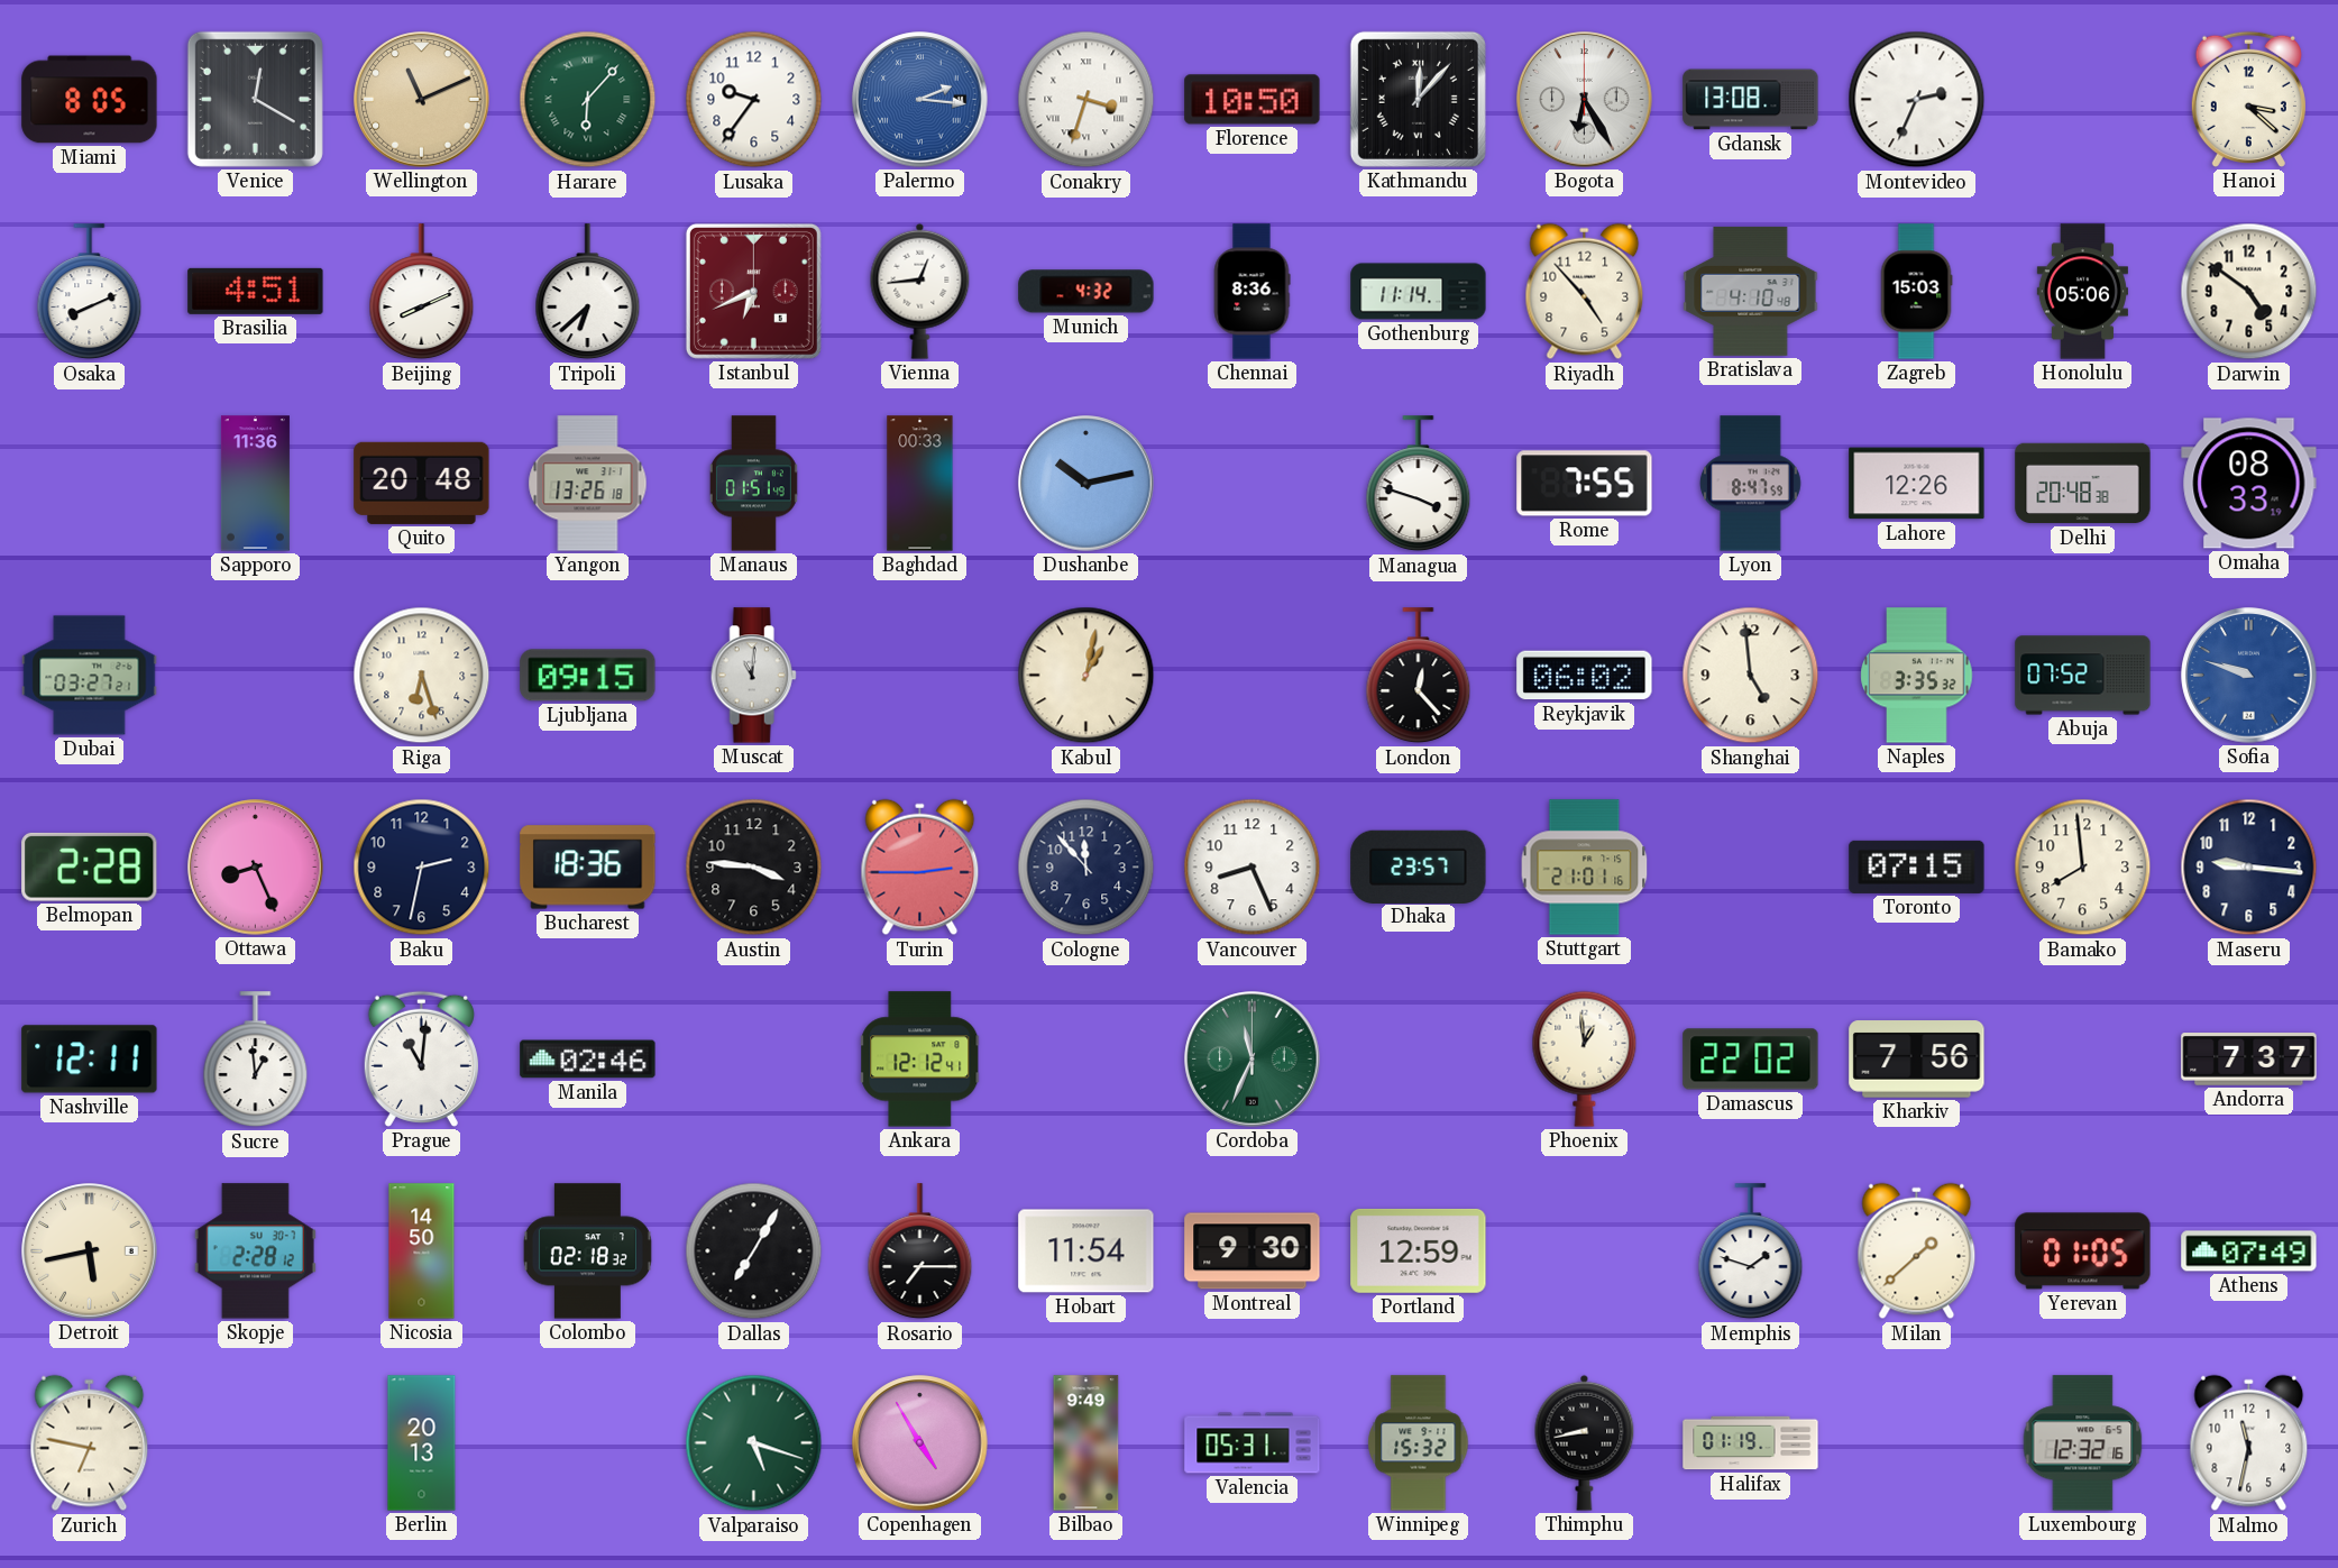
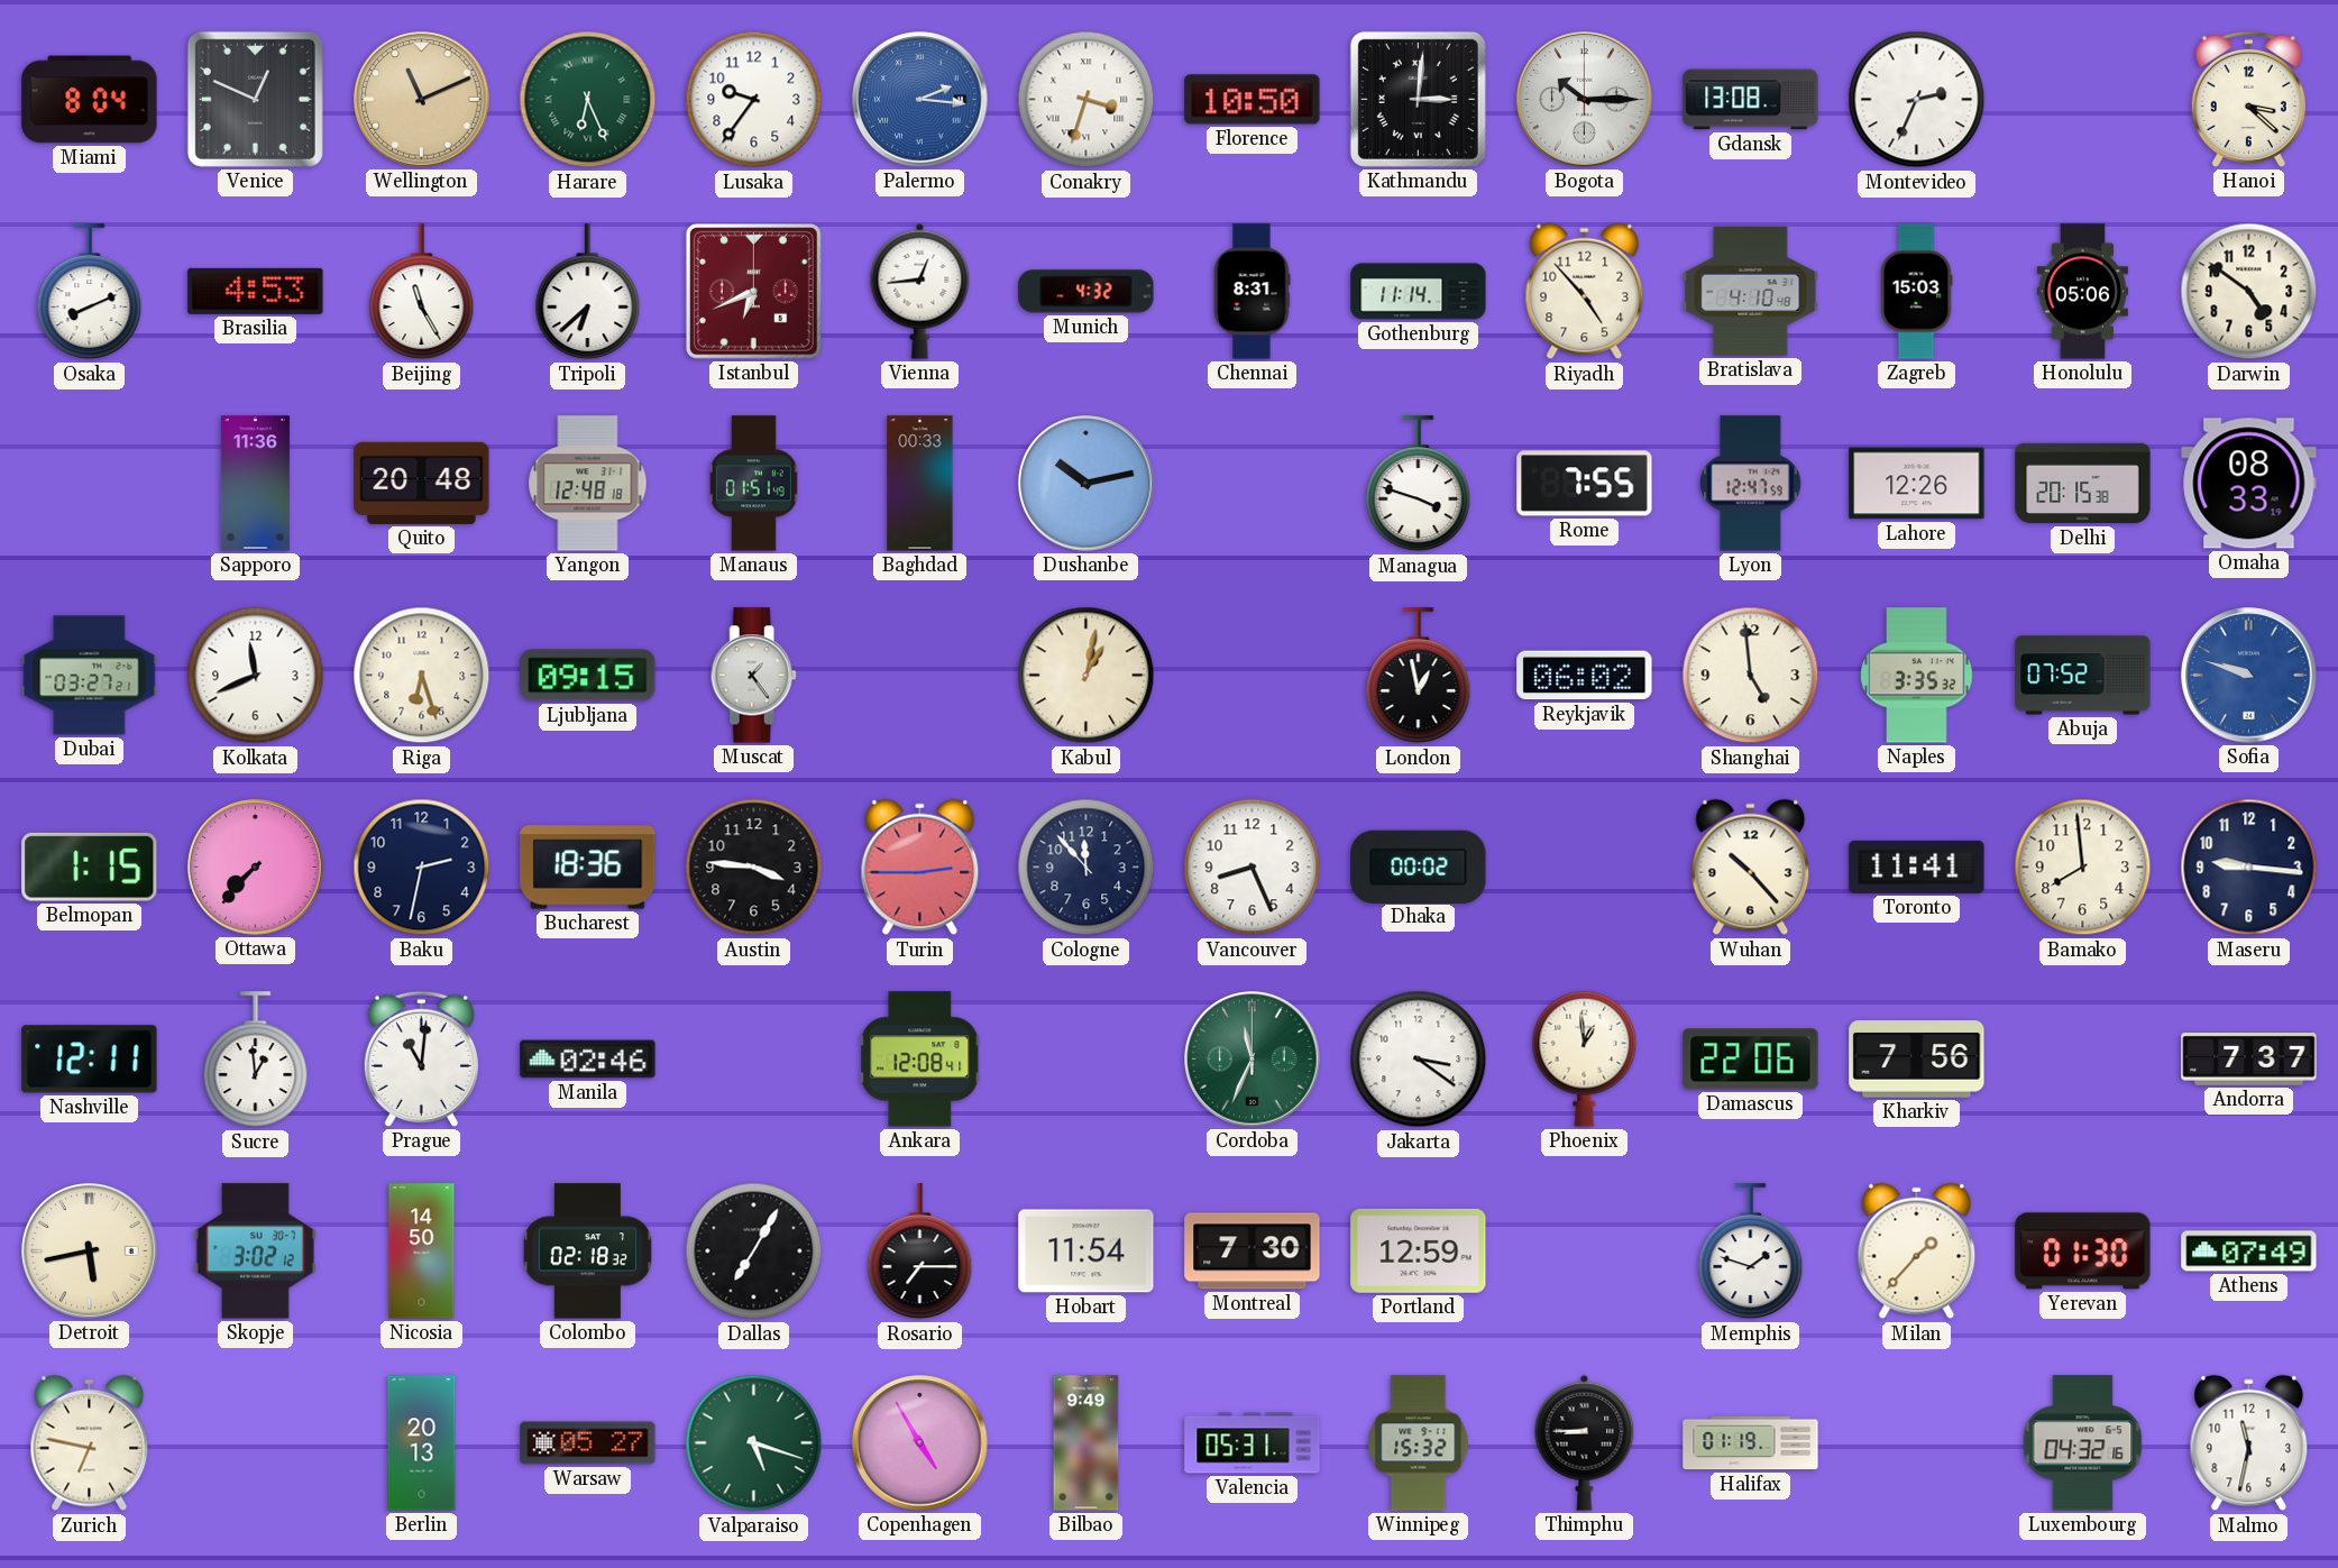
Miami: 8:05 -> 8:04 (90, 100)
Venice: 12:20 -> 12:49 (255, 99)
Harare: 6:07 -> 6:26 (588, 100)
Kathmandu: 12:07 -> 3:01 (1418, 99)
Bogota: 6:25 -> 10:15 (1585, 100)
Brasilia: 4:51 -> 4:53 (256, 291)
Beijing: 8:11 -> 11:25 (422, 292)
Chennai: 8:36 -> 8:31 (1251, 292)
Yangon: 13:26 -> 12:48 (588, 484)
Lyon: 8:47 -> 12:47 (1751, 484)
Delhi: 20:48 -> 20:15 (2083, 484)
Kolkata: none -> 11:41 (256, 676)
Muscat: 11:01 -> 1:24 (753, 676)
London: 12:23 -> 12:58 (1419, 676)
Belmopan: 2:28 -> 1:15 (90, 866)
Ottawa: 8:26 -> 7:37 (256, 868)
Dhaka: 23:57 -> 00:02 (1419, 866)
Stuttgart: 21:01 -> none (1585, 868)
Wuhan: none -> 10:23 (1751, 868)
Toronto: 07:15 -> 11:41 (1917, 866)
Ankara: 12:12 -> 12:08 (920, 1060)
Jakarta: none -> 3:21 (1419, 1060)
Damascus: 22:02 -> 22:06 (1751, 1060)
Skopje: 2:28 -> 3:02 (255, 1251)
Montreal: 9:30 -> 7:30 (1253, 1251)
Milan: 1:38 -> 1:37 (1917, 1251)
Yerevan: 01:05 -> 01:30 (2083, 1251)
Warsaw: none -> 05:27 (588, 1443)
Thimphu: 8:43 -> 8:45 (1585, 1442)
Luxembourg: 12:32 -> 04:32 (2083, 1443)
